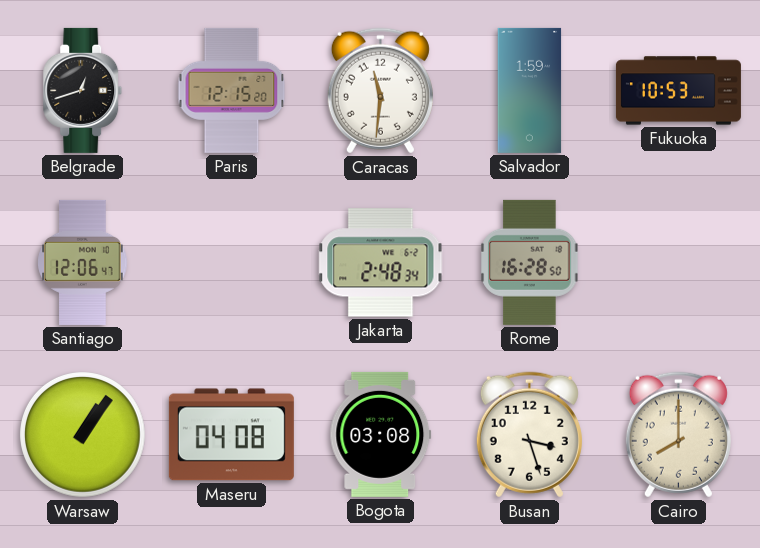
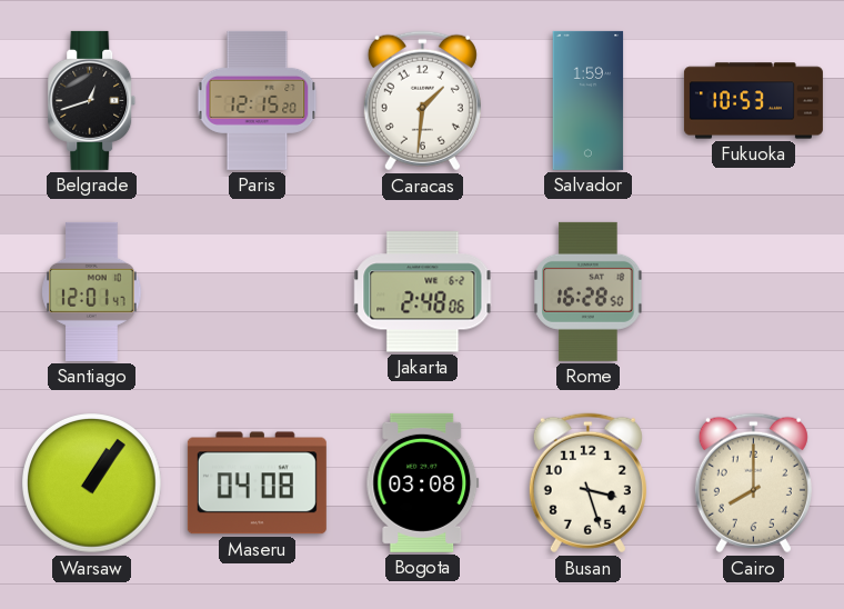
Caracas: 11:31 -> 1:31 (422, 101)
Santiago: 12:06 -> 12:01 (92, 291)
Jakarta: 2:48:34 -> 2:48:06 (423, 292)
